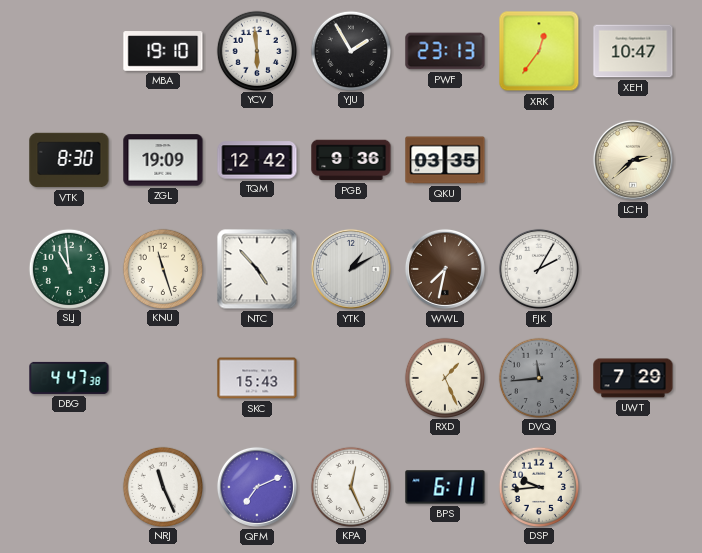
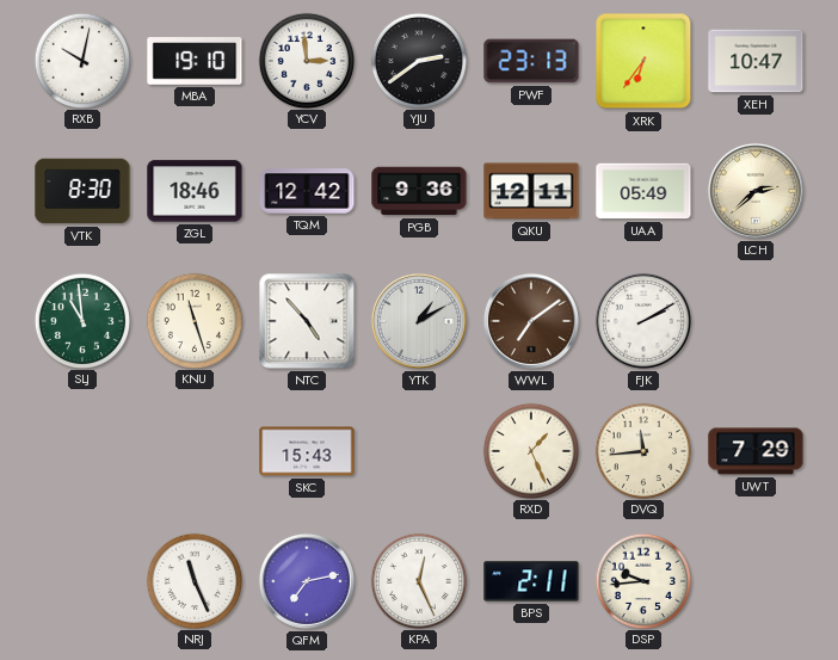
RXB: none -> 10:02 (81, 60)
YCV: 5:59 -> 2:59 (306, 60)
YJU: 1:55 -> 2:39 (418, 60)
XRK: 12:36 -> 6:36 (643, 61)
ZGL: 19:09 -> 18:46 (195, 191)
QKU: 03:35 -> 12:11 (531, 191)
UAA: none -> 05:49 (643, 191)
WWL: 7:32 -> 7:09 (531, 321)
FJK: 2:05 -> 2:10 (643, 321)
DBG: 4:47 -> none (69, 378)
DVQ dial: grey -> cream (642, 450)
QFM: 7:11 -> 7:13 (307, 581)
BPS: 6:11 -> 2:11 (531, 581)
